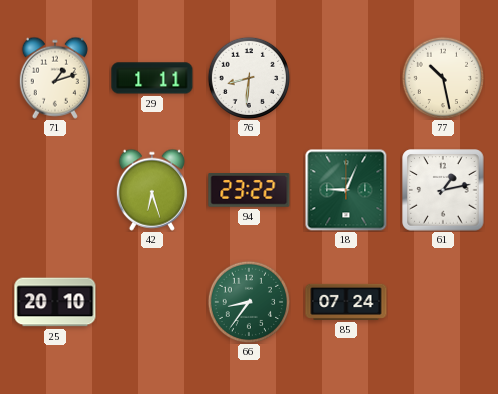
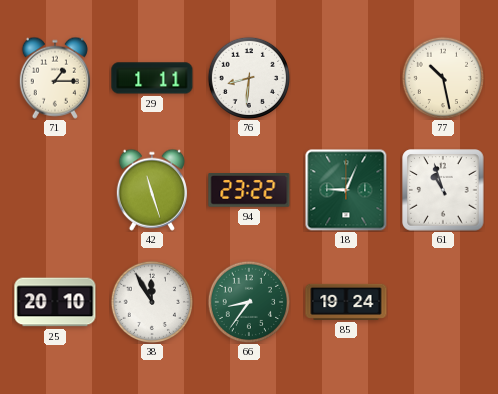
71: 1:12 -> 1:15 (55, 78)
42: 6:27 -> 11:27 (152, 190)
61: 1:13 -> 10:57 (443, 190)
38: none -> 11:55 (151, 301)
85: 07:24 -> 19:24 (346, 302)
